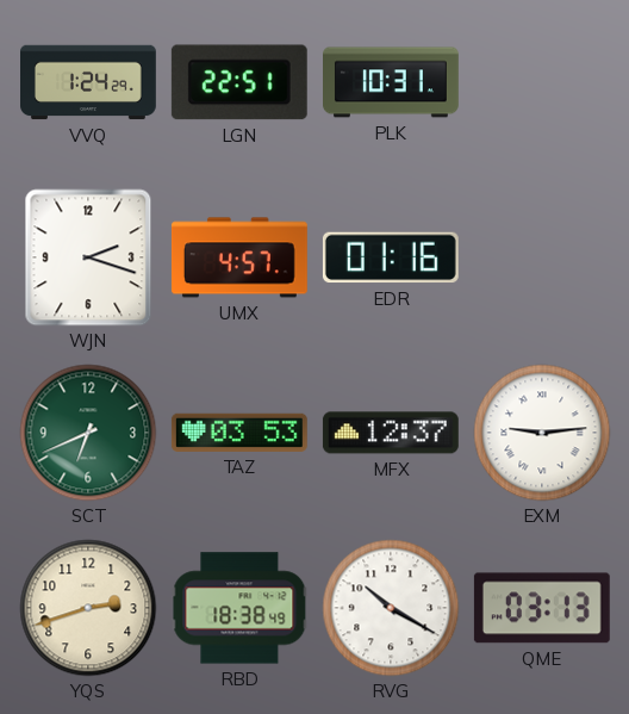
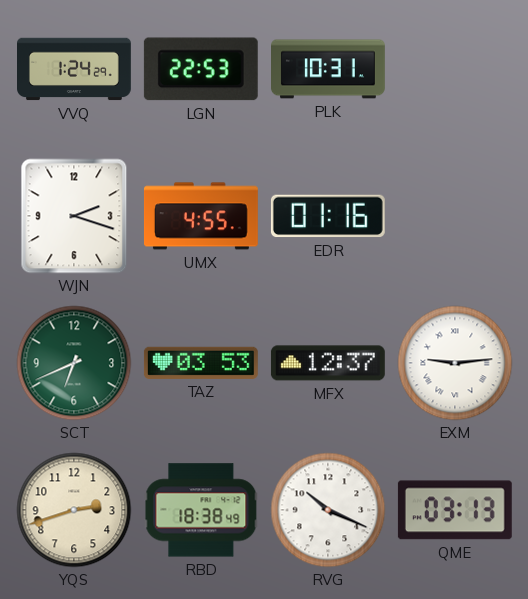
LGN: 22:51 -> 22:53 (201, 69)
UMX: 4:57 -> 4:55 (201, 216)
RVG: 10:20 -> 10:19 (328, 510)
